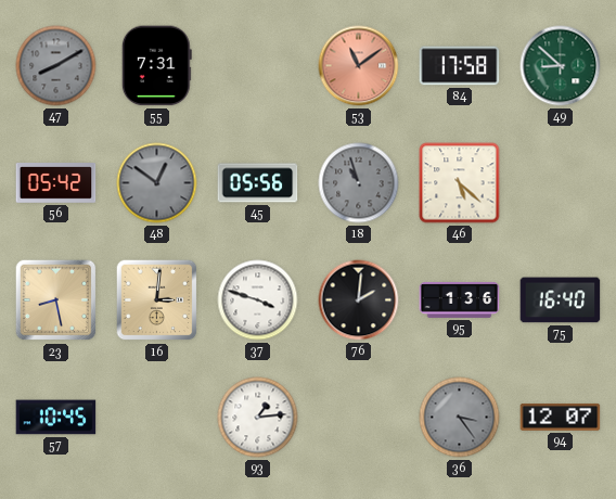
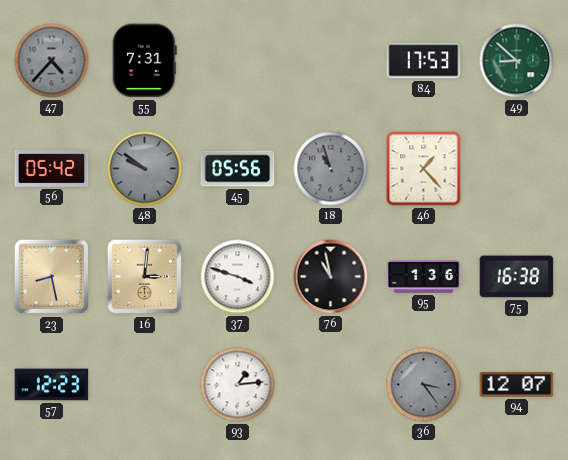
47: 8:10 -> 4:37 (52, 61)
53: 11:09 -> none (359, 66)
84: 17:58 -> 17:53 (424, 61)
48: 12:51 -> 9:51 (145, 169)
46: 5:22 -> 1:23 (424, 169)
76: 2:01 -> 10:58 (331, 277)
75: 16:40 -> 16:38 (517, 277)
57: 10:45 -> 12:23 (52, 385)
